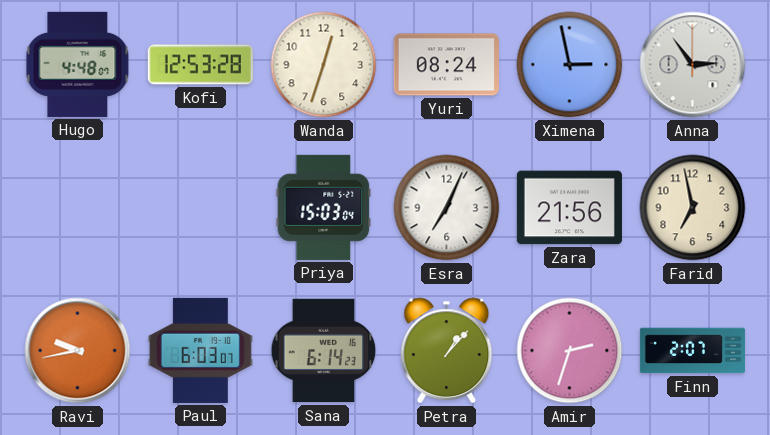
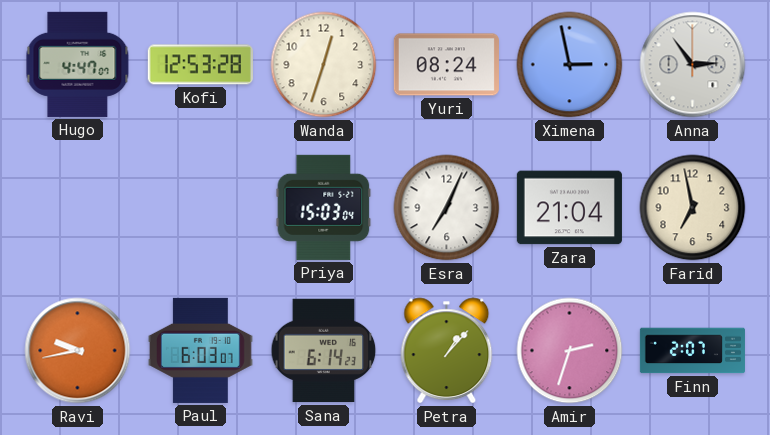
Hugo: 4:48 -> 4:47 (78, 64)
Zara: 21:56 -> 21:04 (569, 208)
